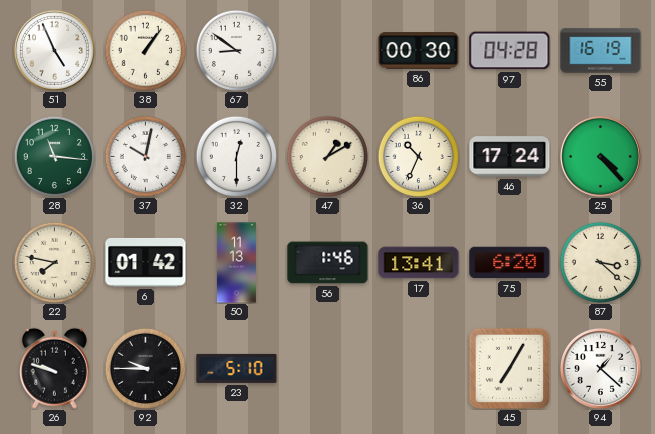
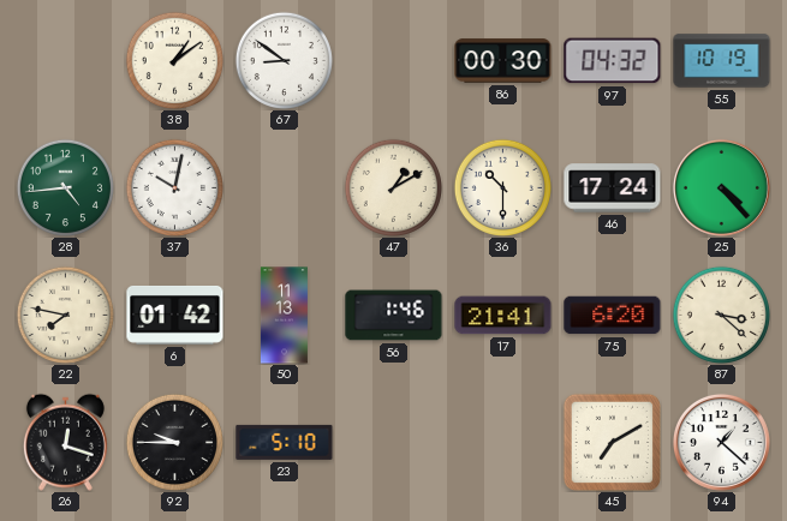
51: 4:56 -> none (54, 50)
38: 1:06 -> 1:09 (174, 60)
97: 04:28 -> 04:32 (613, 61)
55: 16:19 -> 10:19 (722, 61)
28: 11:16 -> 4:44 (65, 187)
32: 12:30 -> none (236, 156)
36: 10:34 -> 10:30 (502, 187)
17: 13:41 -> 21:41 (503, 316)
26: 9:48 -> 12:18 (65, 442)
45: 7:05 -> 7:10 (612, 442)
